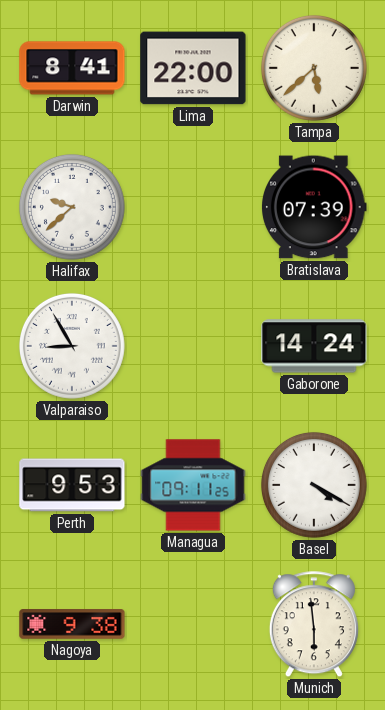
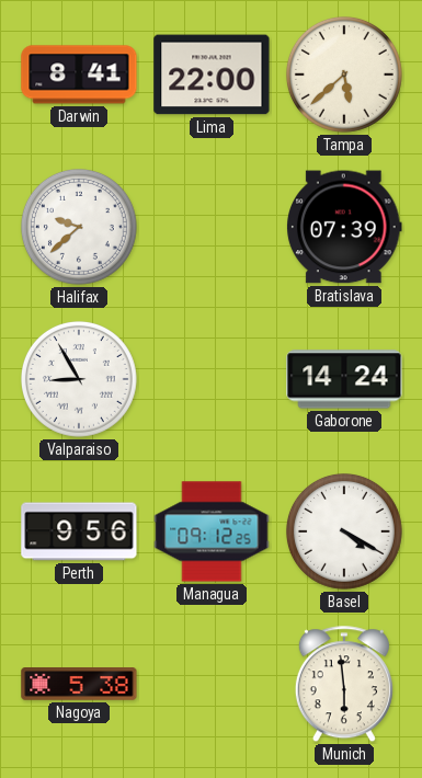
Perth: 9:53 -> 9:56 (79, 531)
Managua: 09:11 -> 09:12 (212, 531)
Nagoya: 9:38 -> 5:38 (79, 684)
